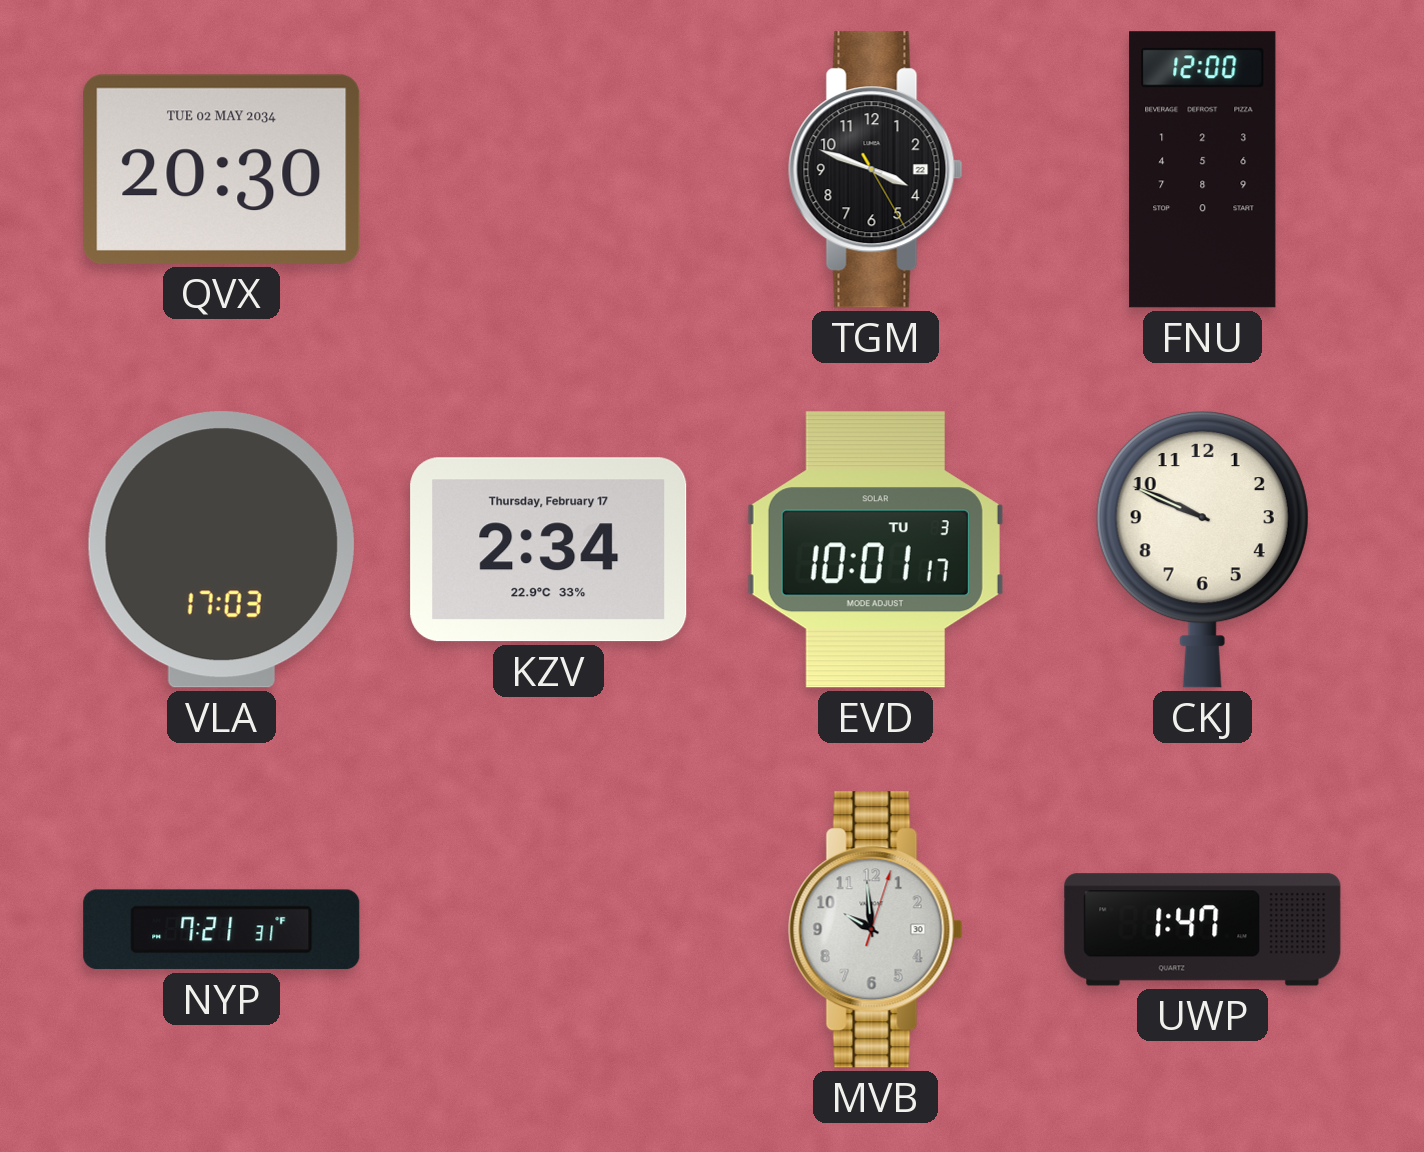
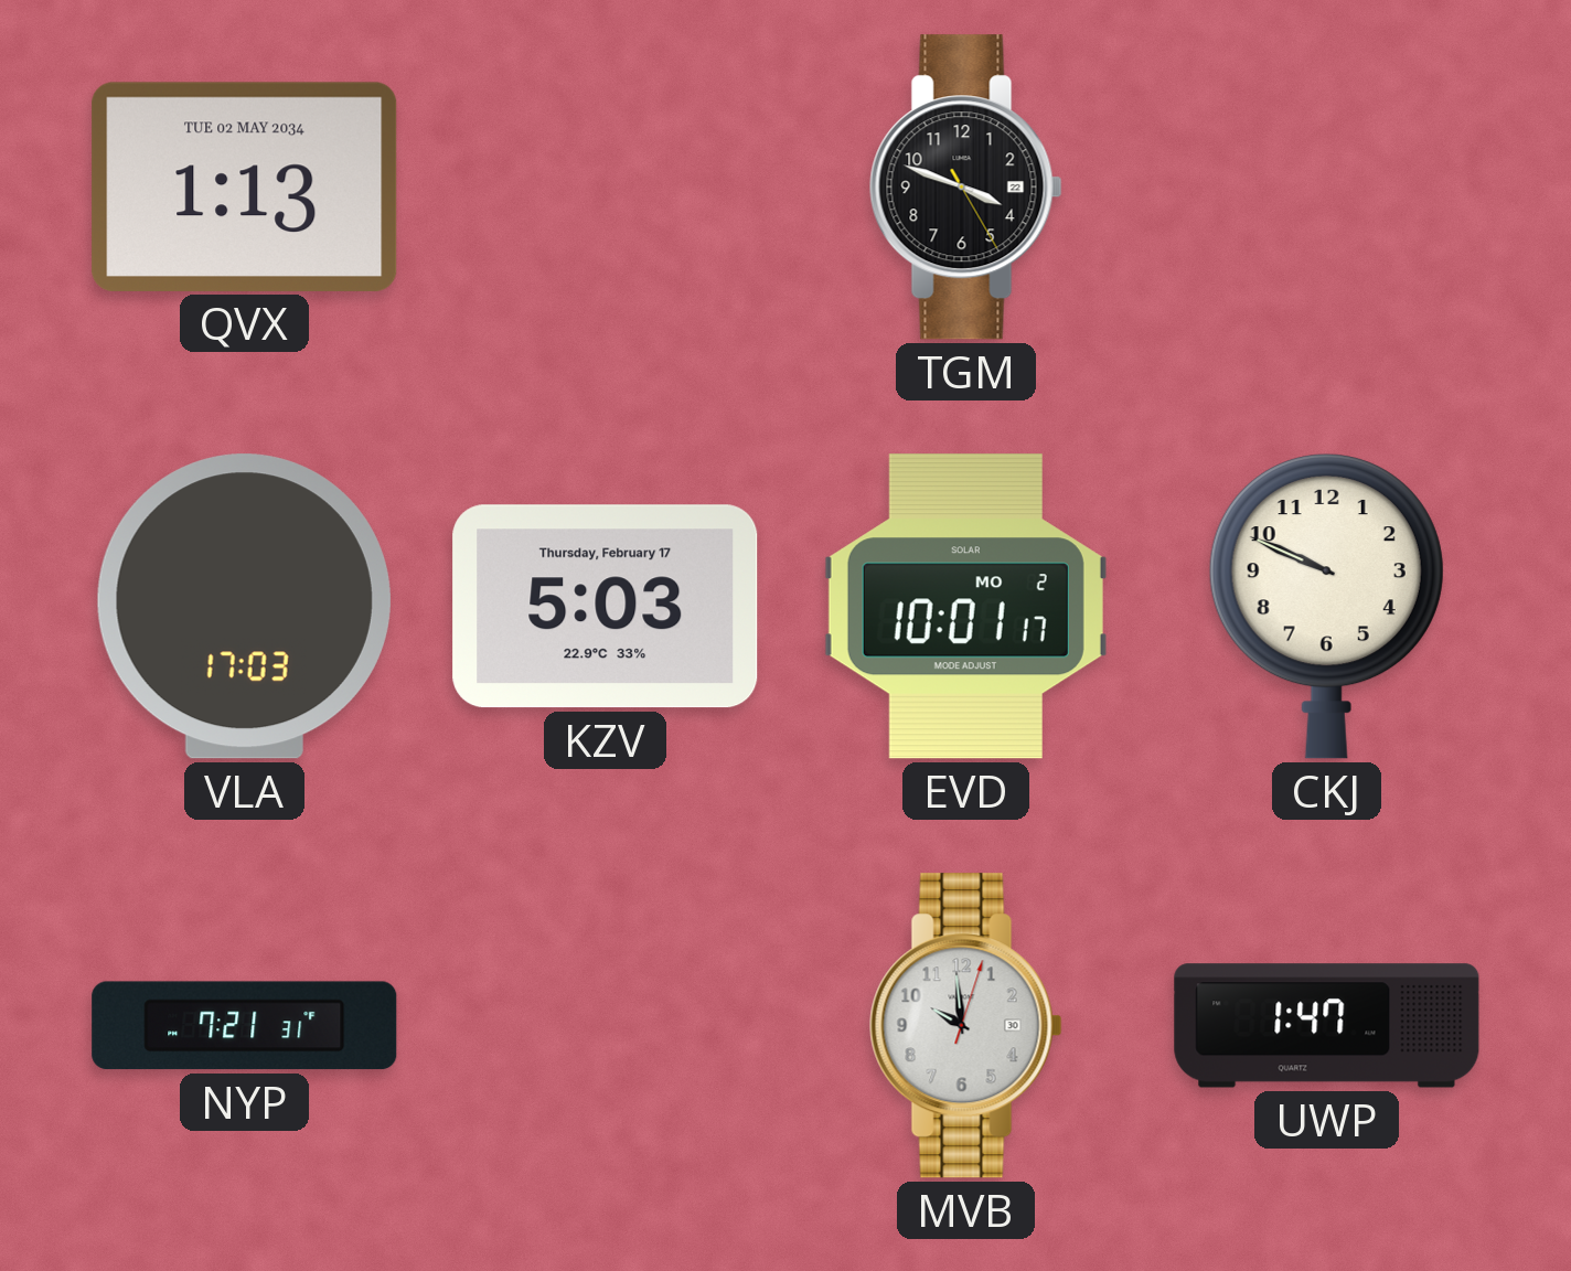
QVX: 20:30 -> 1:13 (245, 186)
FNU: 12:00 -> none (1203, 170)
KZV: 2:34 -> 5:03 (606, 607)
EVD date: TU 3 -> MO 2 (965, 607)
